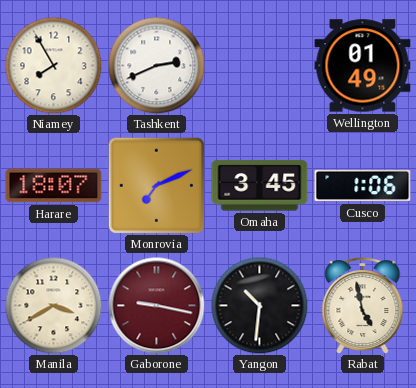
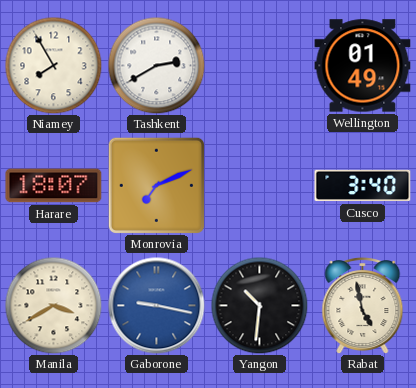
Tashkent: 2:41 -> 2:40 (156, 65)
Omaha: 3:45 -> none (260, 186)
Cusco: 1:06 -> 3:40 (363, 186)
Gaborone dial: burgundy -> blue (157, 306)
